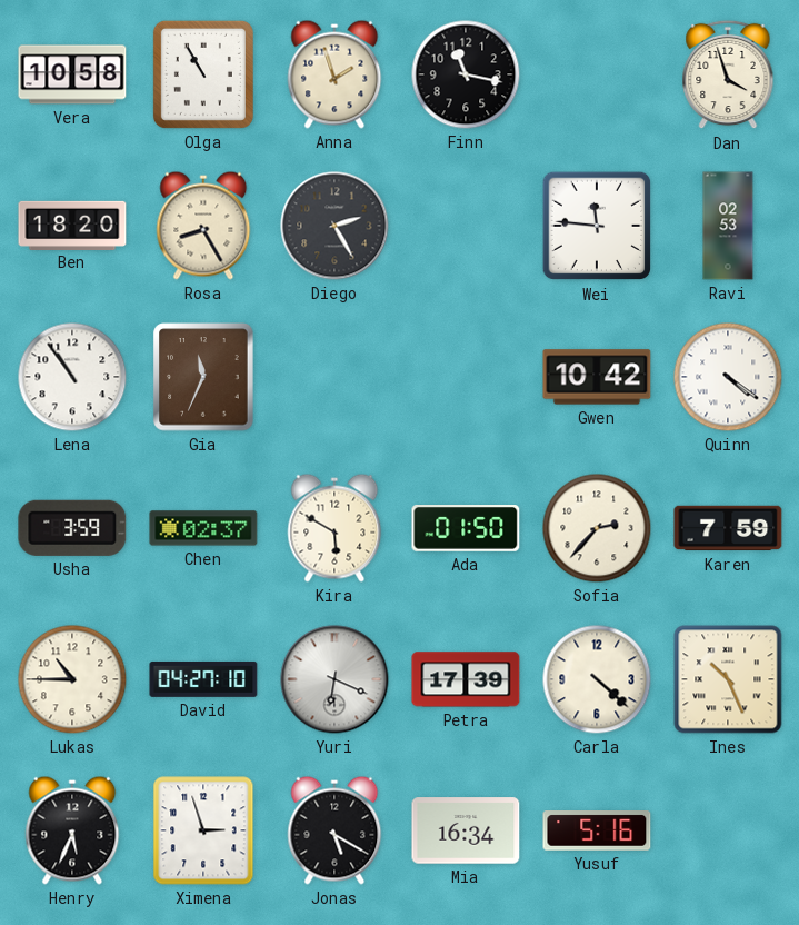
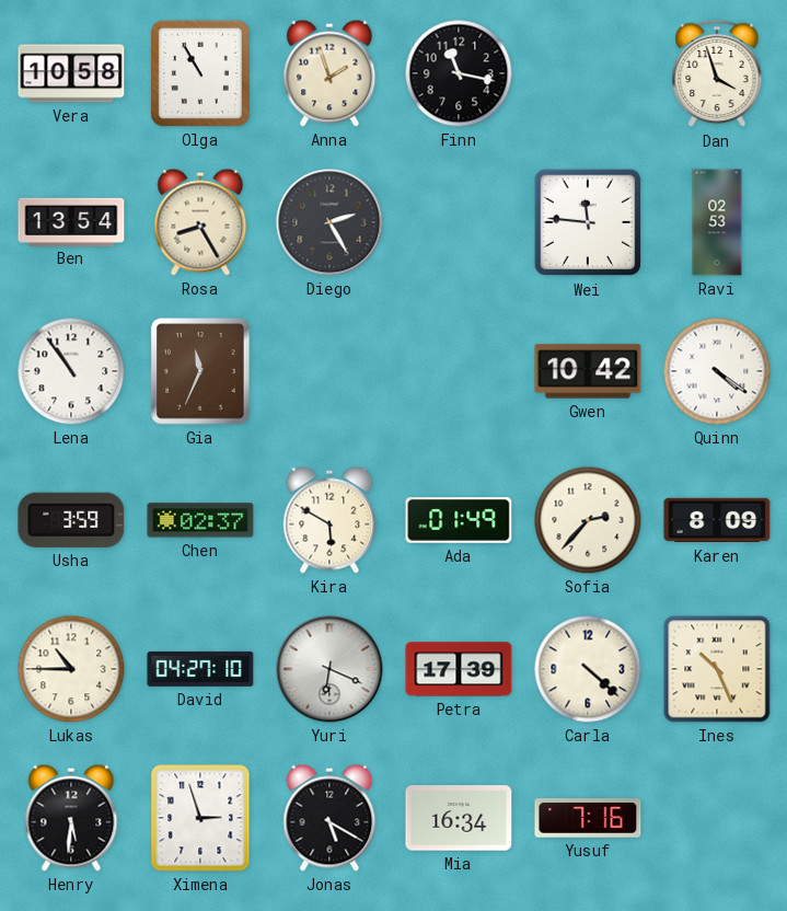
Ben: 18:20 -> 13:54 (71, 221)
Ada: 01:50 -> 01:49 (459, 521)
Karen: 7:59 -> 8:09 (717, 520)
Henry: 5:34 -> 5:31 (71, 818)
Yusuf: 5:16 -> 7:16 (588, 819)
